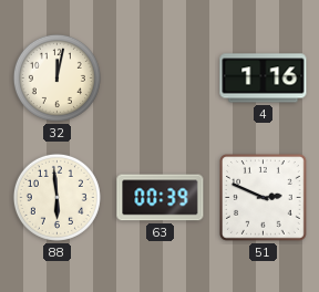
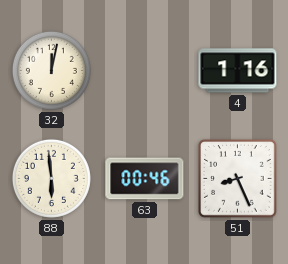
63: 00:39 -> 00:46 (145, 179)
51: 2:49 -> 8:26 (238, 179)
